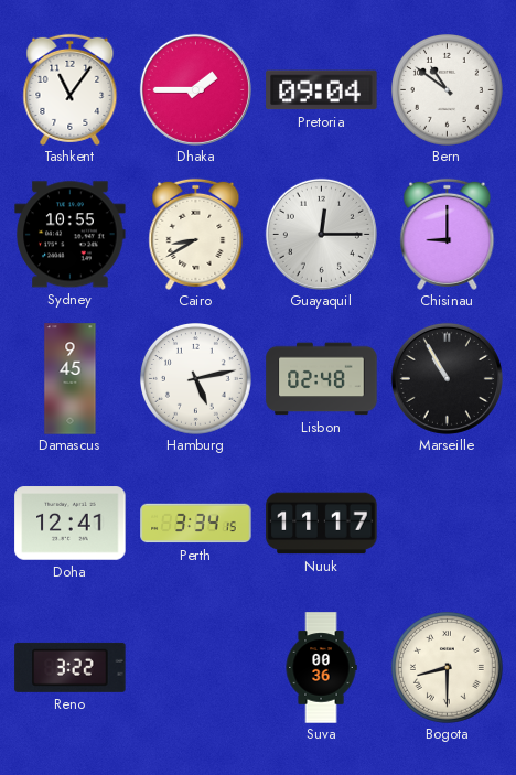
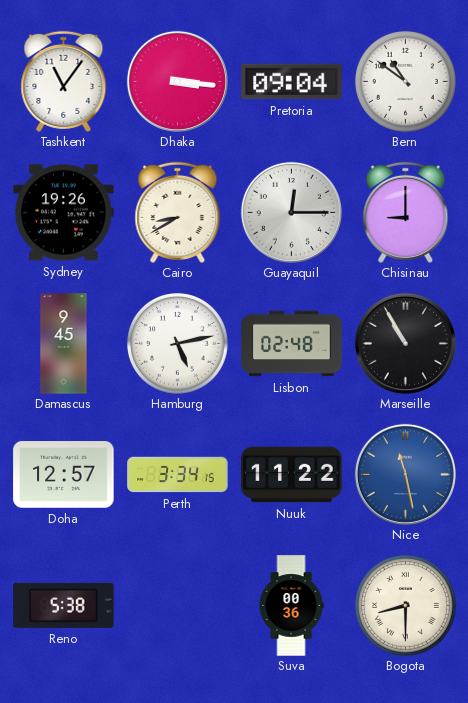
Dhaka: 1:45 -> 3:16 (177, 81)
Sydney: 10:55 -> 19:26 (64, 213)
Doha: 12:41 -> 12:57 (64, 475)
Nuuk: 11:17 -> 11:22 (292, 475)
Nice: none -> 11:28 (405, 474)
Reno: 3:22 -> 5:38 (64, 605)
